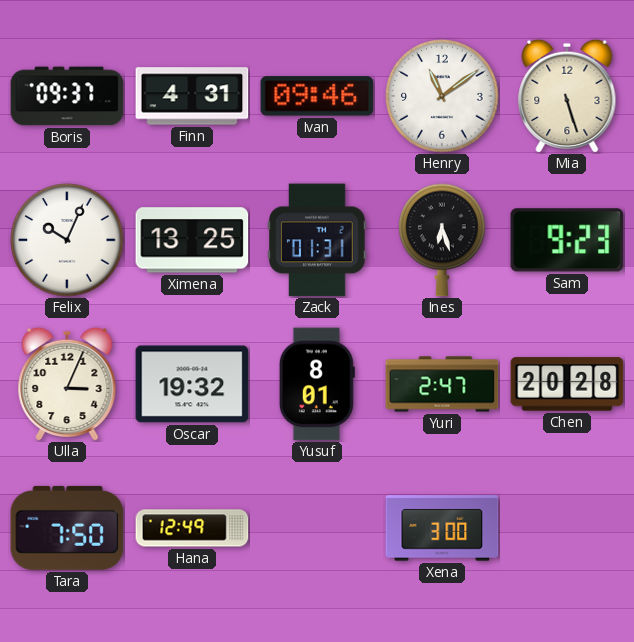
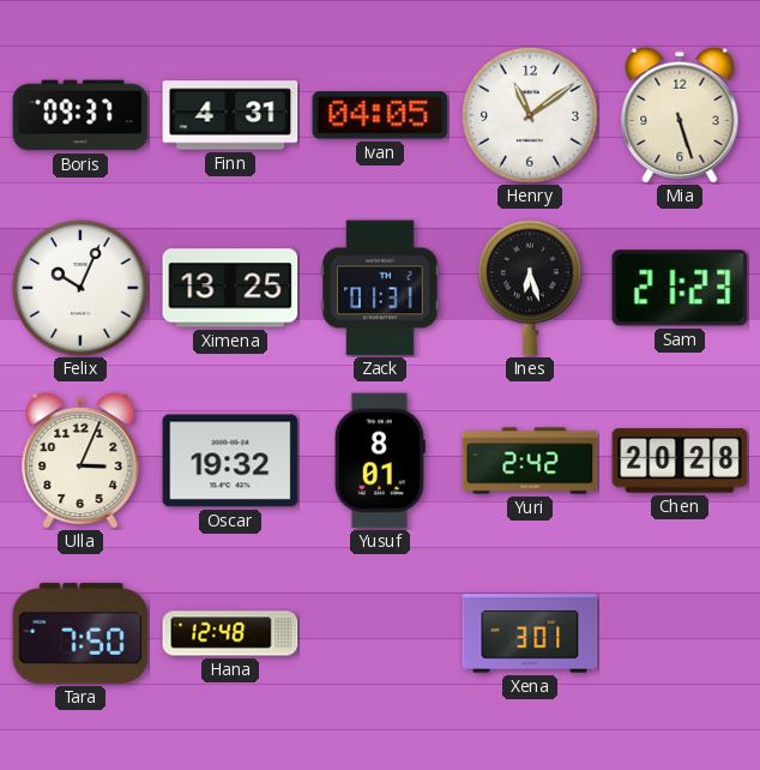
Ivan: 09:46 -> 04:05 (380, 115)
Sam: 9:23 -> 21:23 (680, 288)
Yuri: 2:47 -> 2:42 (530, 461)
Hana: 12:49 -> 12:48 (230, 633)
Xena: 3:00 -> 3:01 (530, 633)
